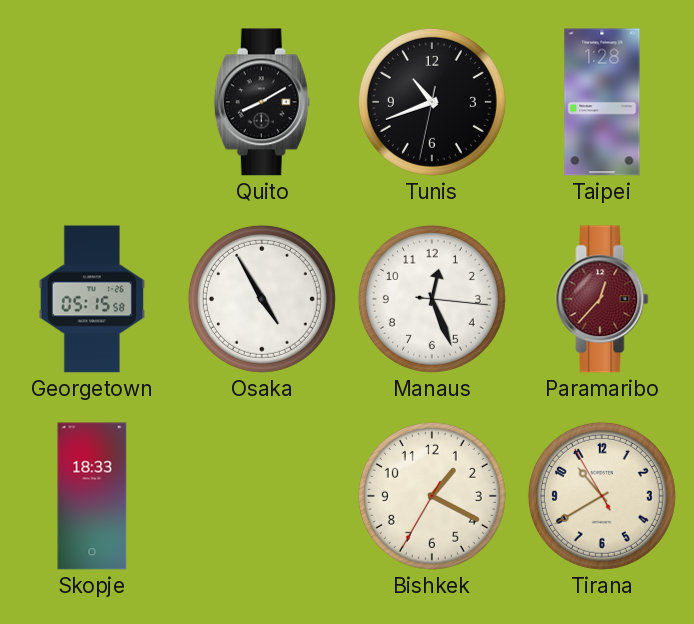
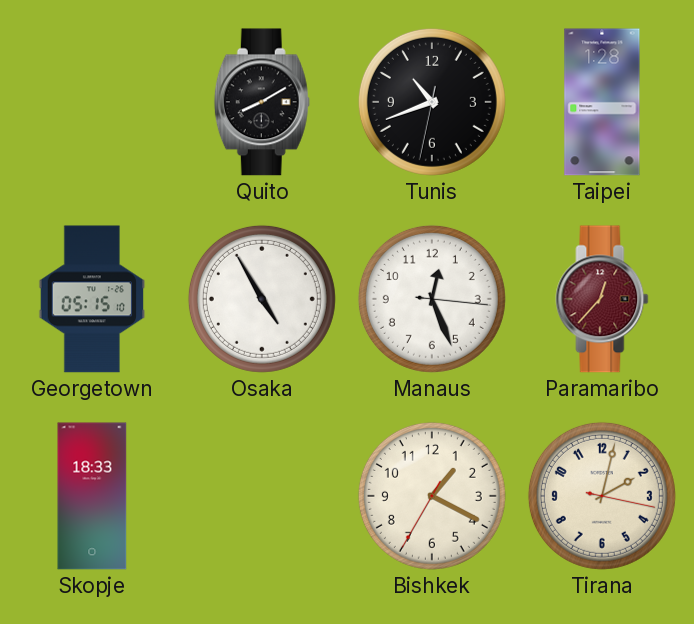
Georgetown: 05:15:58 -> 05:15:10 (92, 299)
Tirana: 10:39 -> 2:02 (602, 496)
